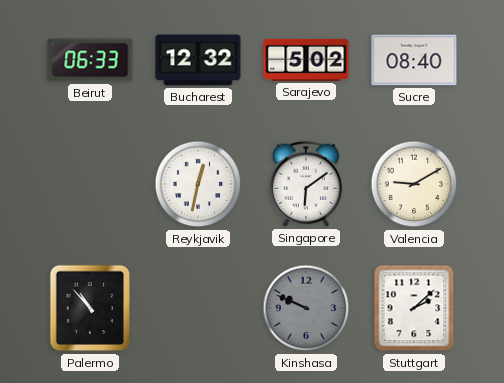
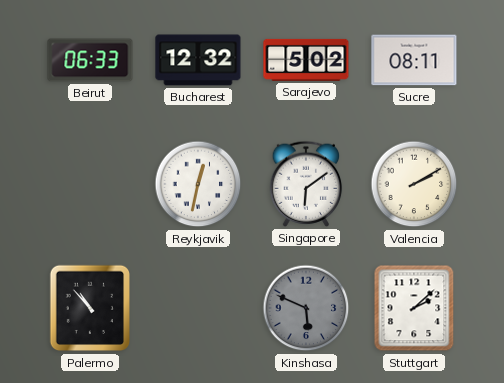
Sucre: 08:40 -> 08:11 (414, 60)
Valencia: 9:10 -> 2:10 (414, 184)
Kinshasa: 9:49 -> 5:49 (306, 308)
